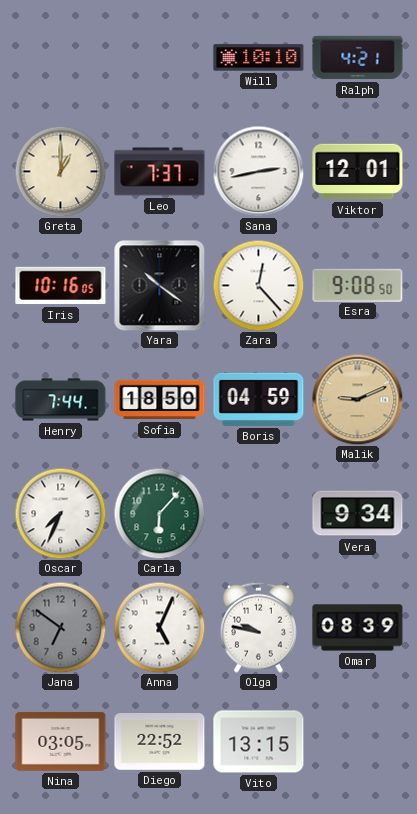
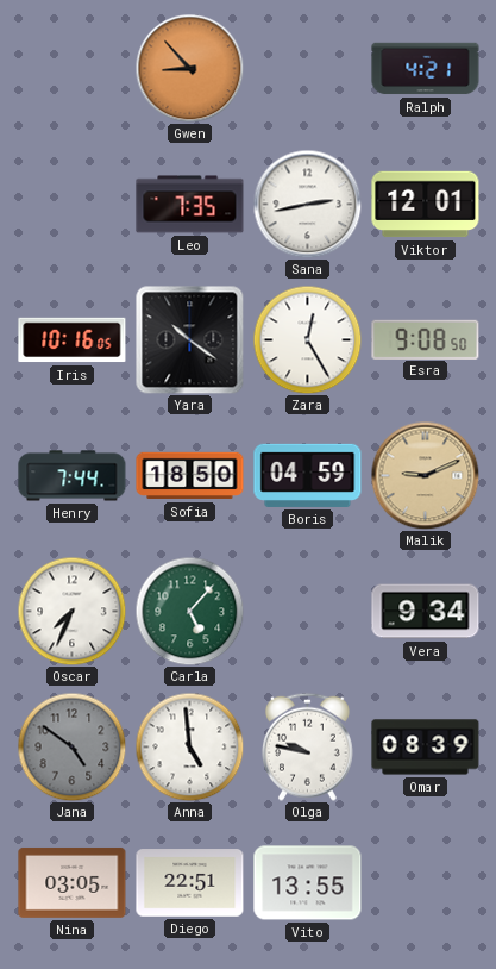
Gwen: none -> 8:53 (189, 68)
Will: 10:10 -> none (259, 58)
Greta: 1:00 -> none (60, 171)
Leo: 7:37 -> 7:35 (190, 205)
Zara: 12:23 -> 12:25 (307, 339)
Carla: 6:07 -> 5:07 (189, 611)
Jana: 6:51 -> 4:51 (71, 746)
Anna: 5:04 -> 4:59 (189, 746)
Diego: 22:52 -> 22:51 (190, 883)
Vito: 13:15 -> 13:55 (308, 883)
